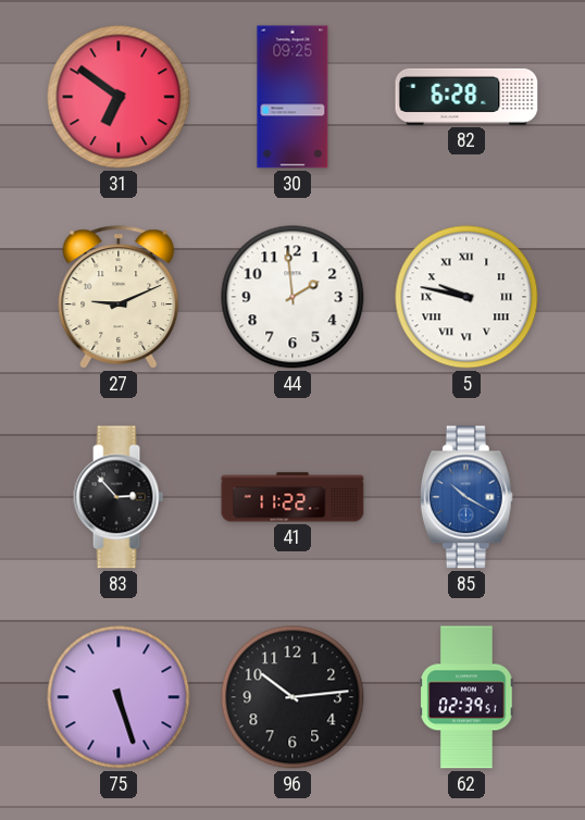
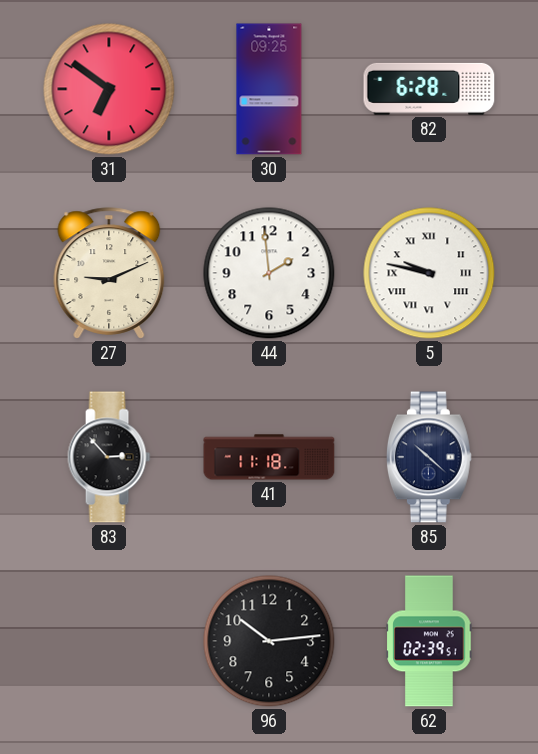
41: 11:22 -> 11:18 (269, 457)
85: 10:20 -> 10:22 (429, 457)
85 dial: blue -> navy (429, 457)
75: 5:27 -> none (119, 697)
